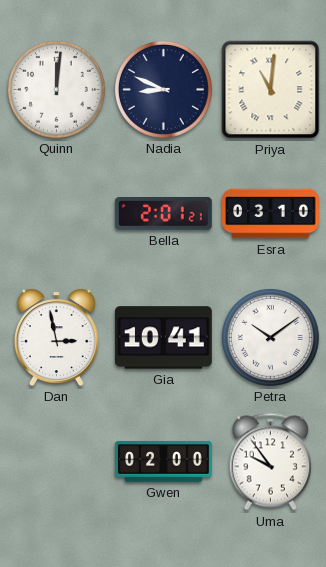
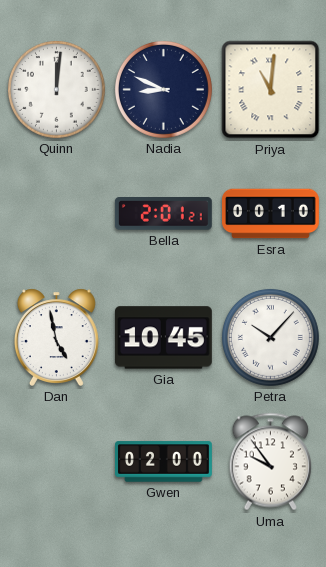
Esra: 03:10 -> 00:10 (271, 214)
Dan: 2:58 -> 4:58 (56, 337)
Gia: 10:41 -> 10:45 (163, 338)
Petra: 10:09 -> 10:07 (270, 337)
